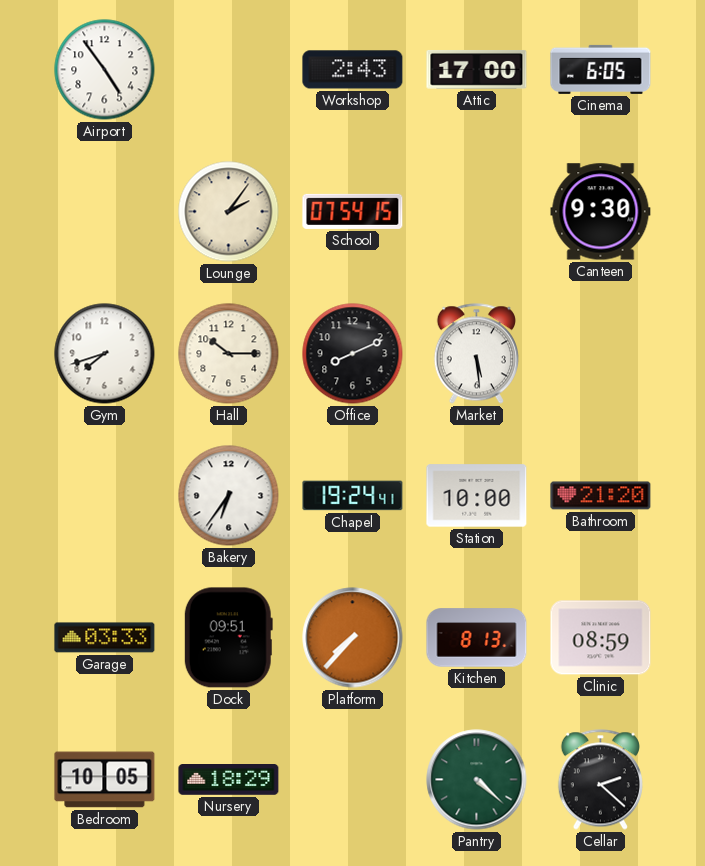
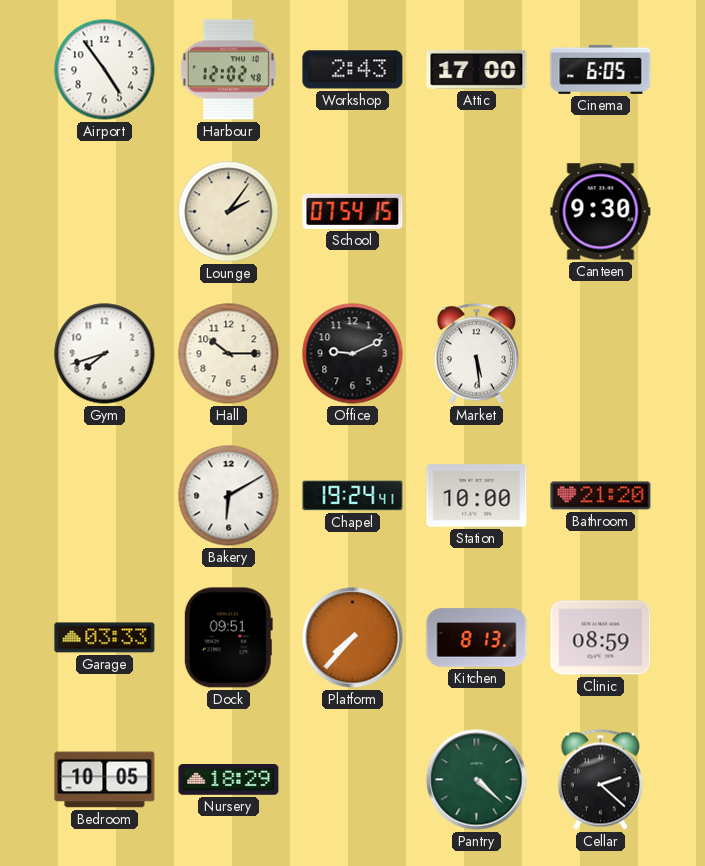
Harbour: none -> 12:02 (228, 70)
Office: 8:11 -> 9:11 (353, 354)
Bakery: 6:36 -> 6:10 (229, 496)
